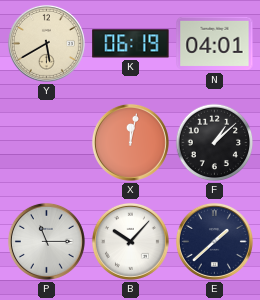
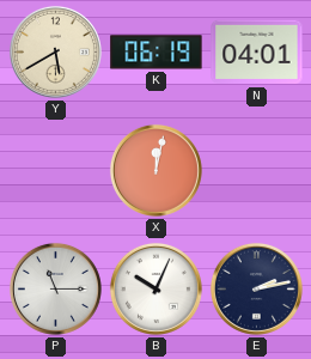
F: 1:08 -> none (215, 143)
B: 10:07 -> 10:04 (155, 288)
E: 1:38 -> 2:13 (256, 288)
